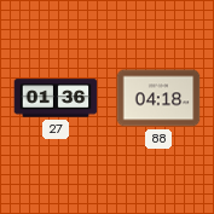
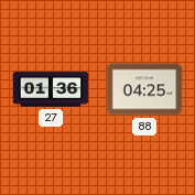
88: 04:18 -> 04:25 (144, 89)
